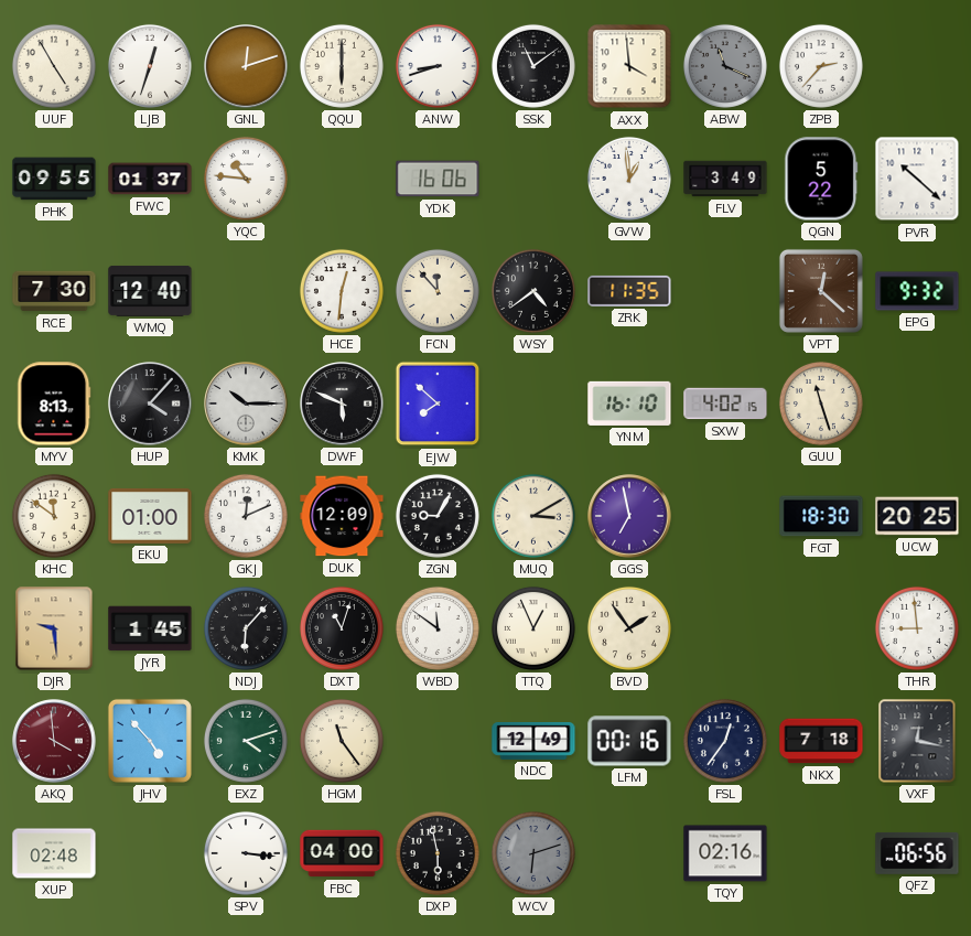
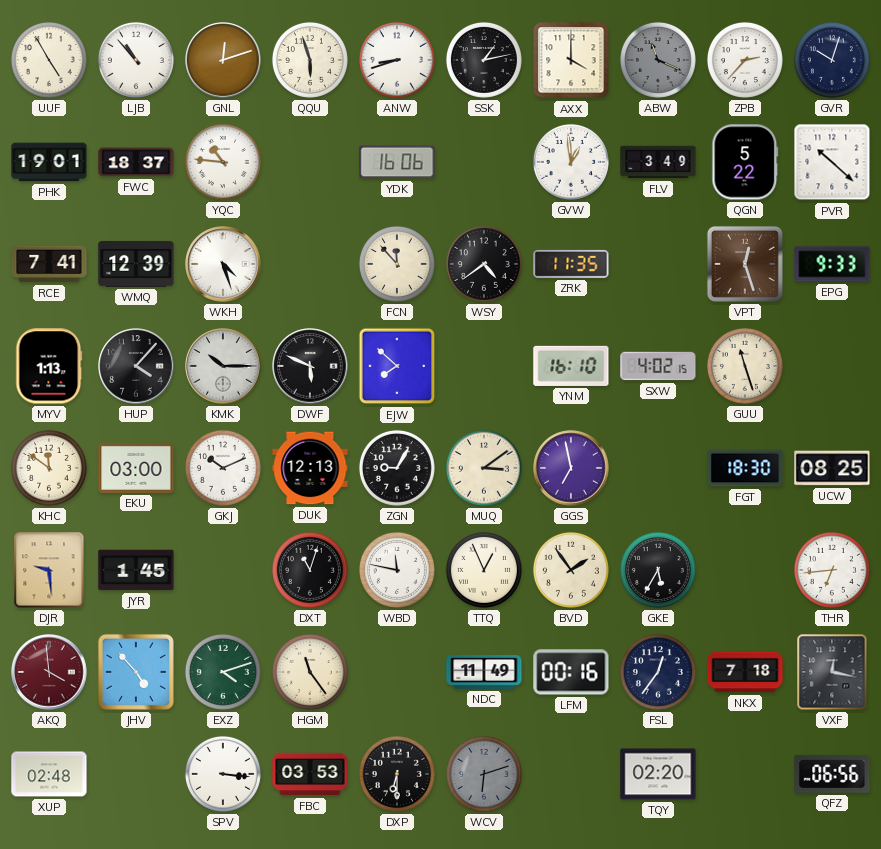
LJB: 12:33 -> 10:53 (136, 60)
QQU: 6:00 -> 5:57 (310, 60)
SSK: 11:09 -> 1:13 (484, 60)
AXX: 3:59 -> 4:00 (571, 60)
GVR: none -> 10:03 (832, 60)
PHK: 09:55 -> 19:01 (49, 162)
FWC: 01:37 -> 18:37 (136, 162)
RCE: 7:30 -> 7:41 (49, 264)
WMQ: 12:40 -> 12:39 (136, 264)
WKH: none -> 4:27 (223, 264)
HCE: 12:31 -> none (342, 291)
VPT: 12:22 -> 12:27 (745, 264)
EPG: 9:32 -> 9:33 (832, 264)
MYV: 8:13 -> 1:13 (49, 366)
EKU: 01:00 -> 03:00 (136, 468)
GKJ: 12:11 -> 10:11 (223, 468)
DUK: 12:09 -> 12:13 (310, 468)
MUQ: 3:10 -> 3:09 (484, 468)
UCW: 20:25 -> 08:25 (832, 468)
NDJ: 6:07 -> none (246, 628)
WBD: 11:51 -> 11:47 (397, 570)
GKE: none -> 5:35 (658, 570)
THR: 8:59 -> 6:44 (832, 570)
NDC: 12:49 -> 11:49 (484, 673)
FBC: 04:00 -> 03:53 (310, 774)
DXP: 5:58 -> 6:30 (397, 774)
TQY: 02:16 -> 02:20 (658, 774)
